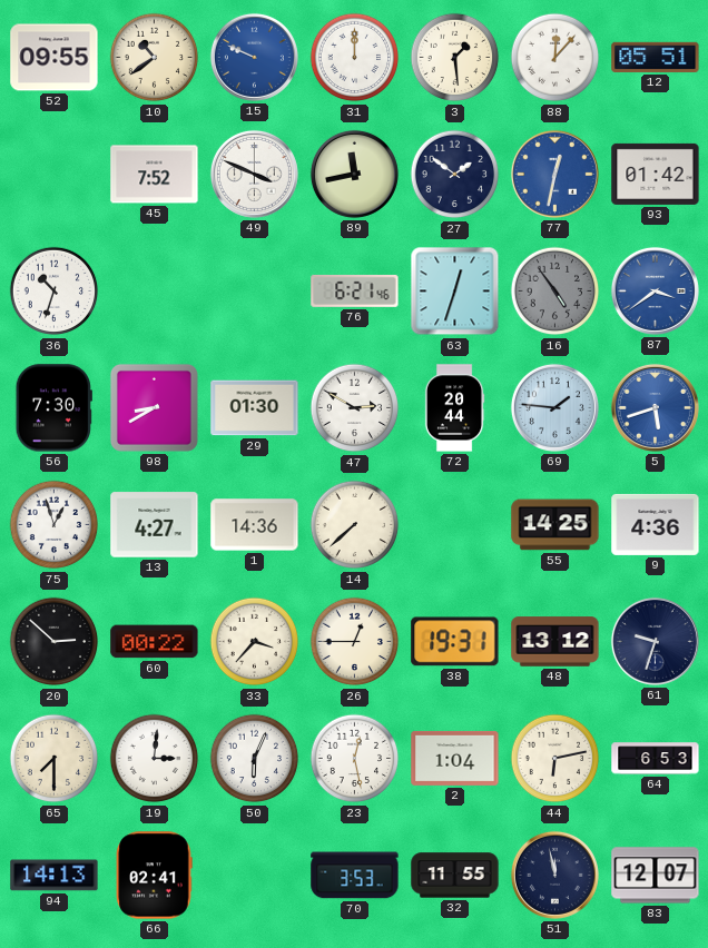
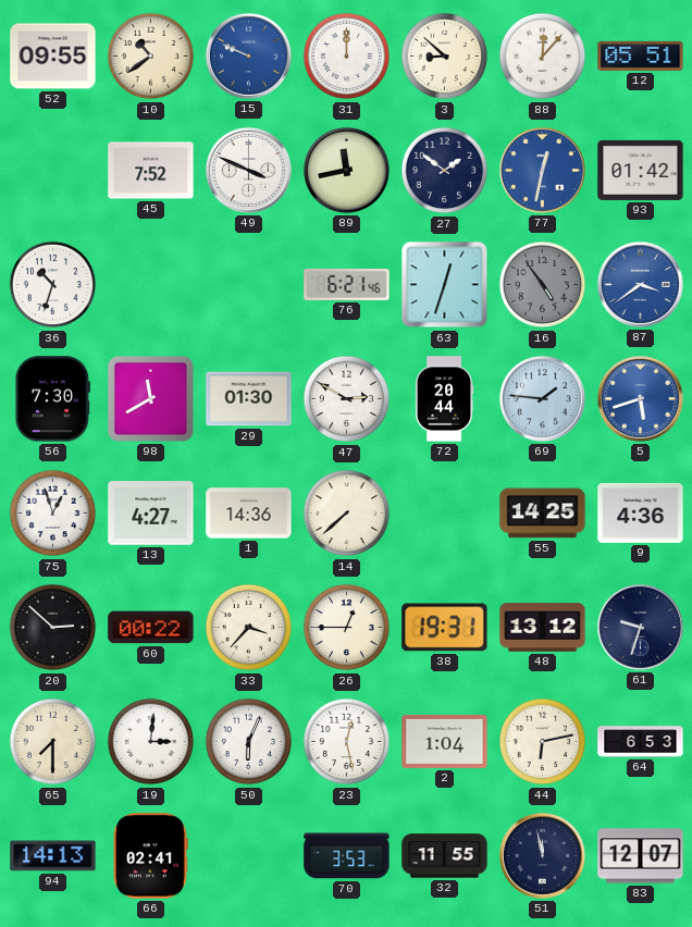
3: 1:29 -> 8:52 (445, 57)
98: 8:40 -> 11:40 (150, 398)
